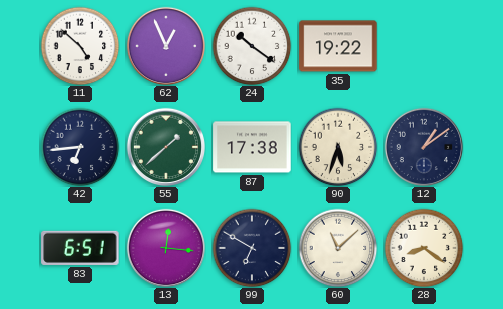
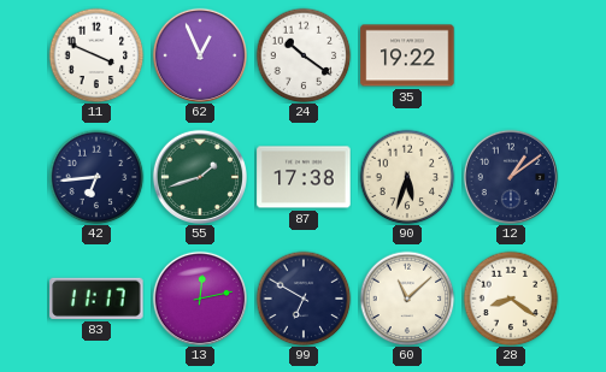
11: 4:52 -> 3:49 (96, 55)
55: 1:38 -> 1:42 (199, 176)
83: 6:51 -> 11:17 (96, 299)
13: 12:16 -> 12:13 (199, 297)
